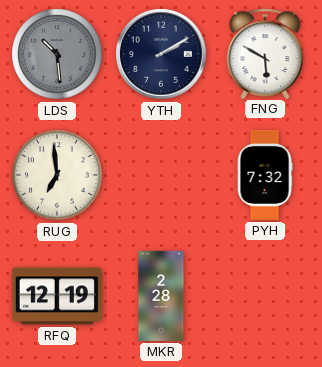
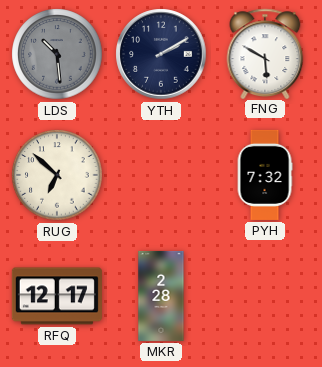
RUG: 6:59 -> 6:52 (57, 175)
RFQ: 12:19 -> 12:17 (57, 296)
